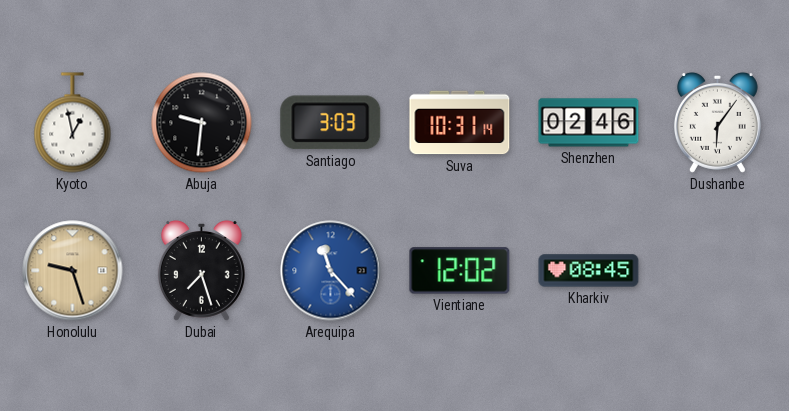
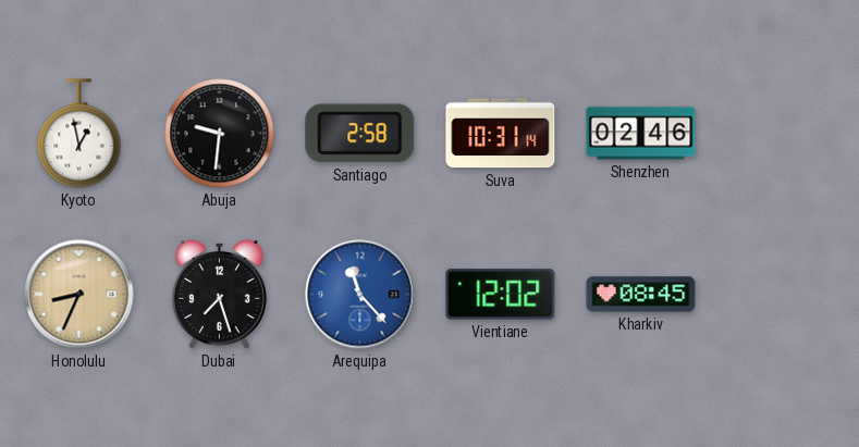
Santiago: 3:03 -> 2:58 (360, 134)
Dushanbe: 6:06 -> none (717, 122)
Honolulu: 9:27 -> 8:34 (79, 295)
